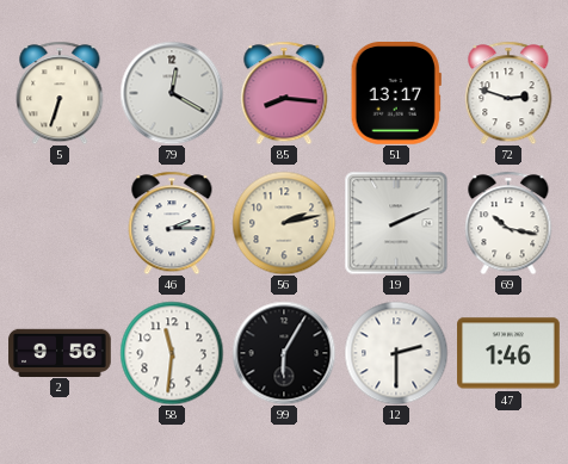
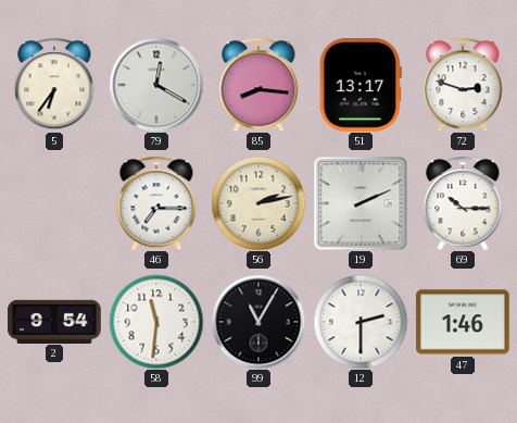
5: 6:33 -> 6:36 (54, 85)
46: 2:15 -> 7:15 (156, 203)
69: 10:17 -> 10:15 (463, 203)
2: 9:56 -> 9:54 (54, 321)
99: 6:05 -> 11:05 (258, 322)
